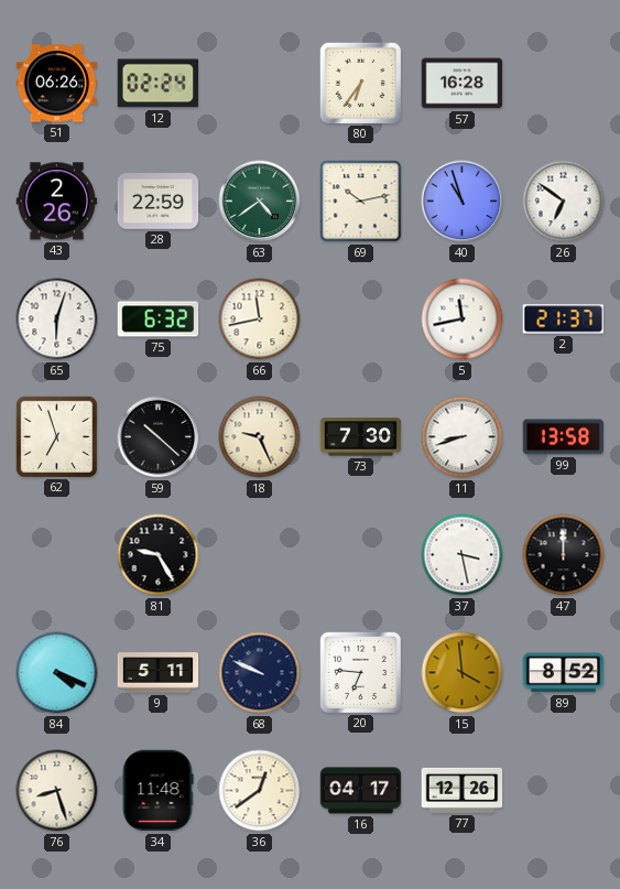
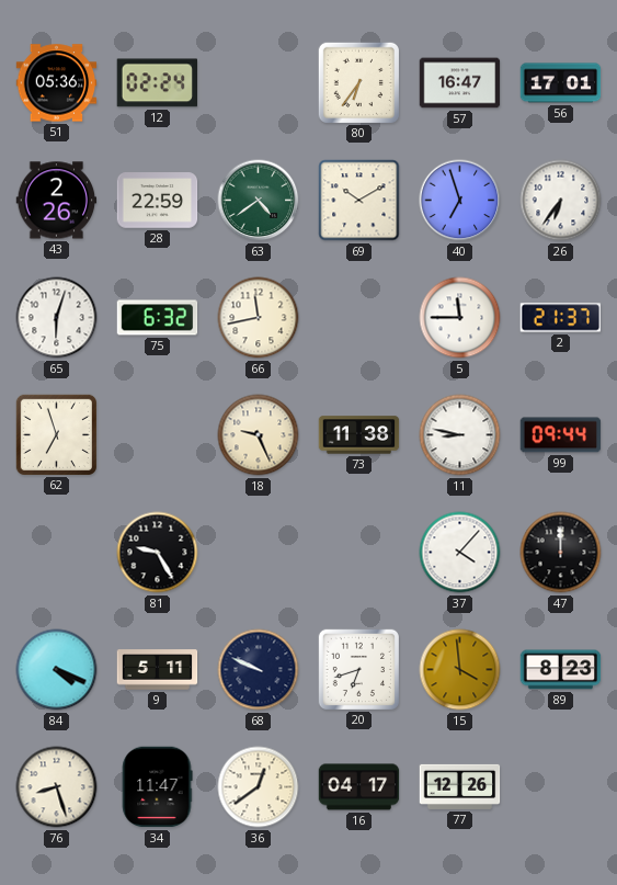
51: 06:26 -> 05:36 (57, 83)
57: 16:28 -> 16:47 (460, 83)
56: none -> 17:01 (561, 83)
69: 10:13 -> 10:10 (359, 201)
40: 10:57 -> 6:57 (460, 201)
26: 6:51 -> 6:36 (561, 201)
5: 11:43 -> 11:45 (460, 318)
59: 10:22 -> none (159, 437)
73: 7:30 -> 11:38 (359, 435)
11: 8:42 -> 8:47 (460, 435)
99: 13:58 -> 09:44 (561, 435)
37: 3:28 -> 4:07 (460, 553)
20: 6:46 -> 6:42 (358, 669)
89: 8:52 -> 8:23 (561, 670)
34: 11:48 -> 11:47 (157, 787)
